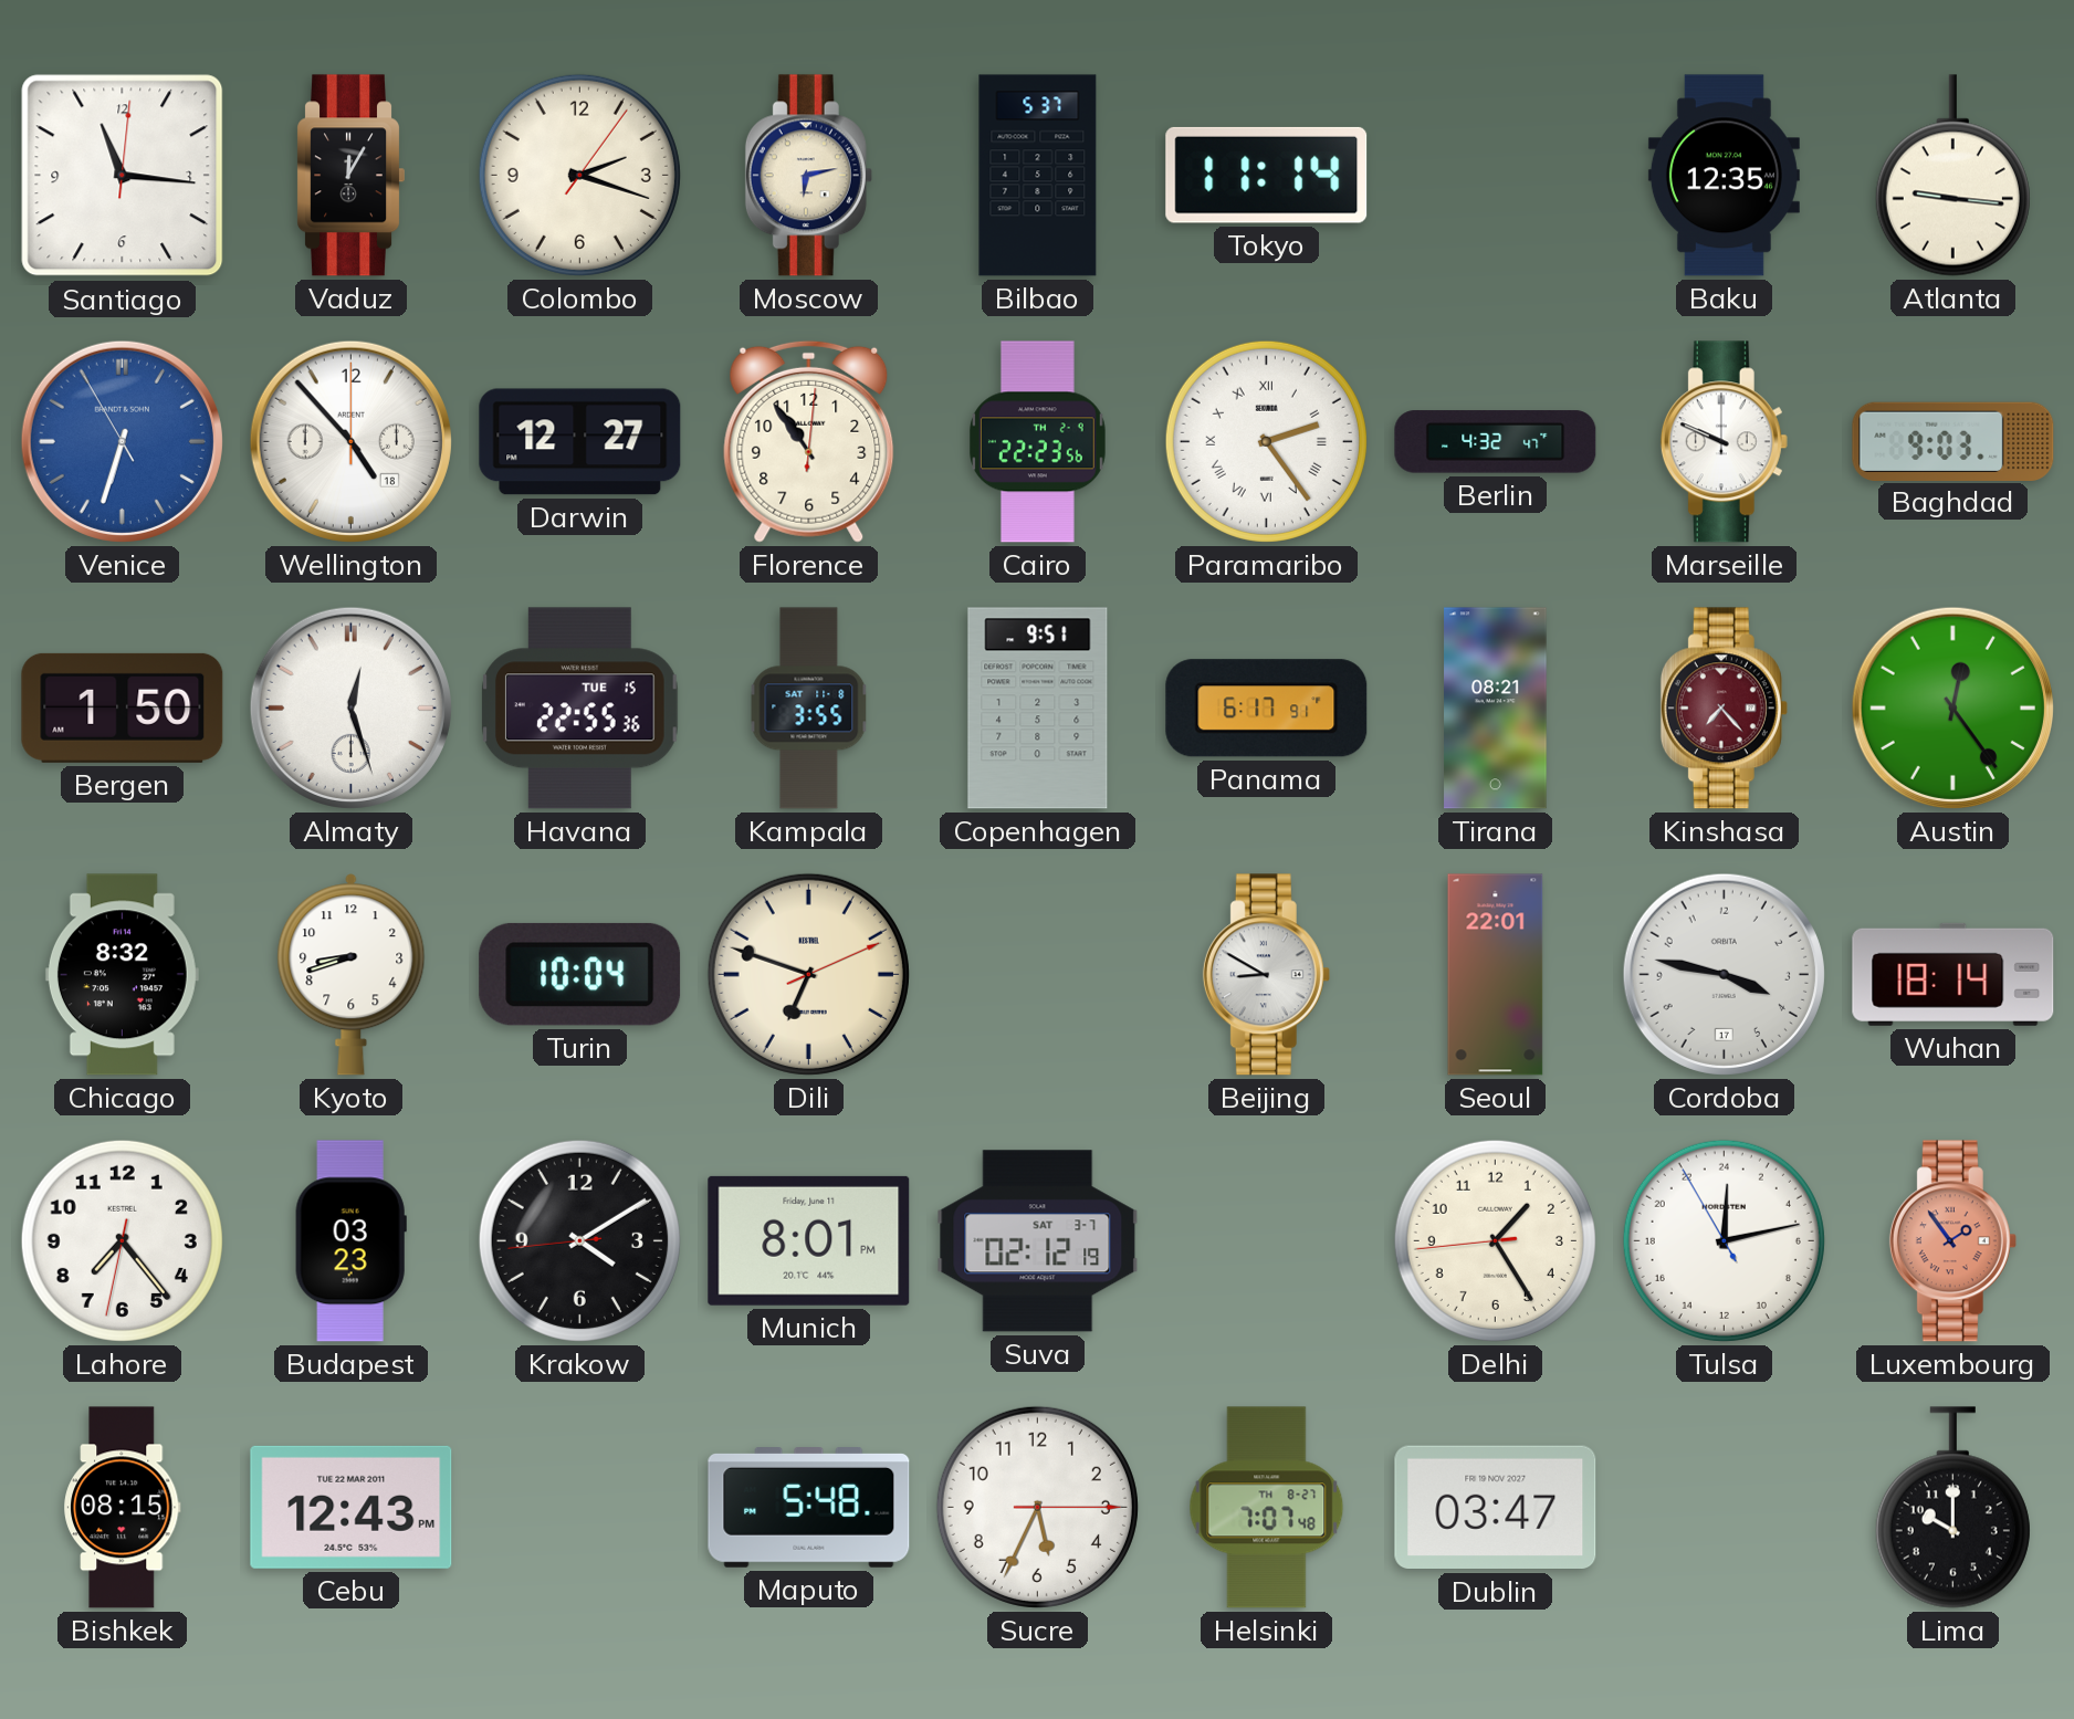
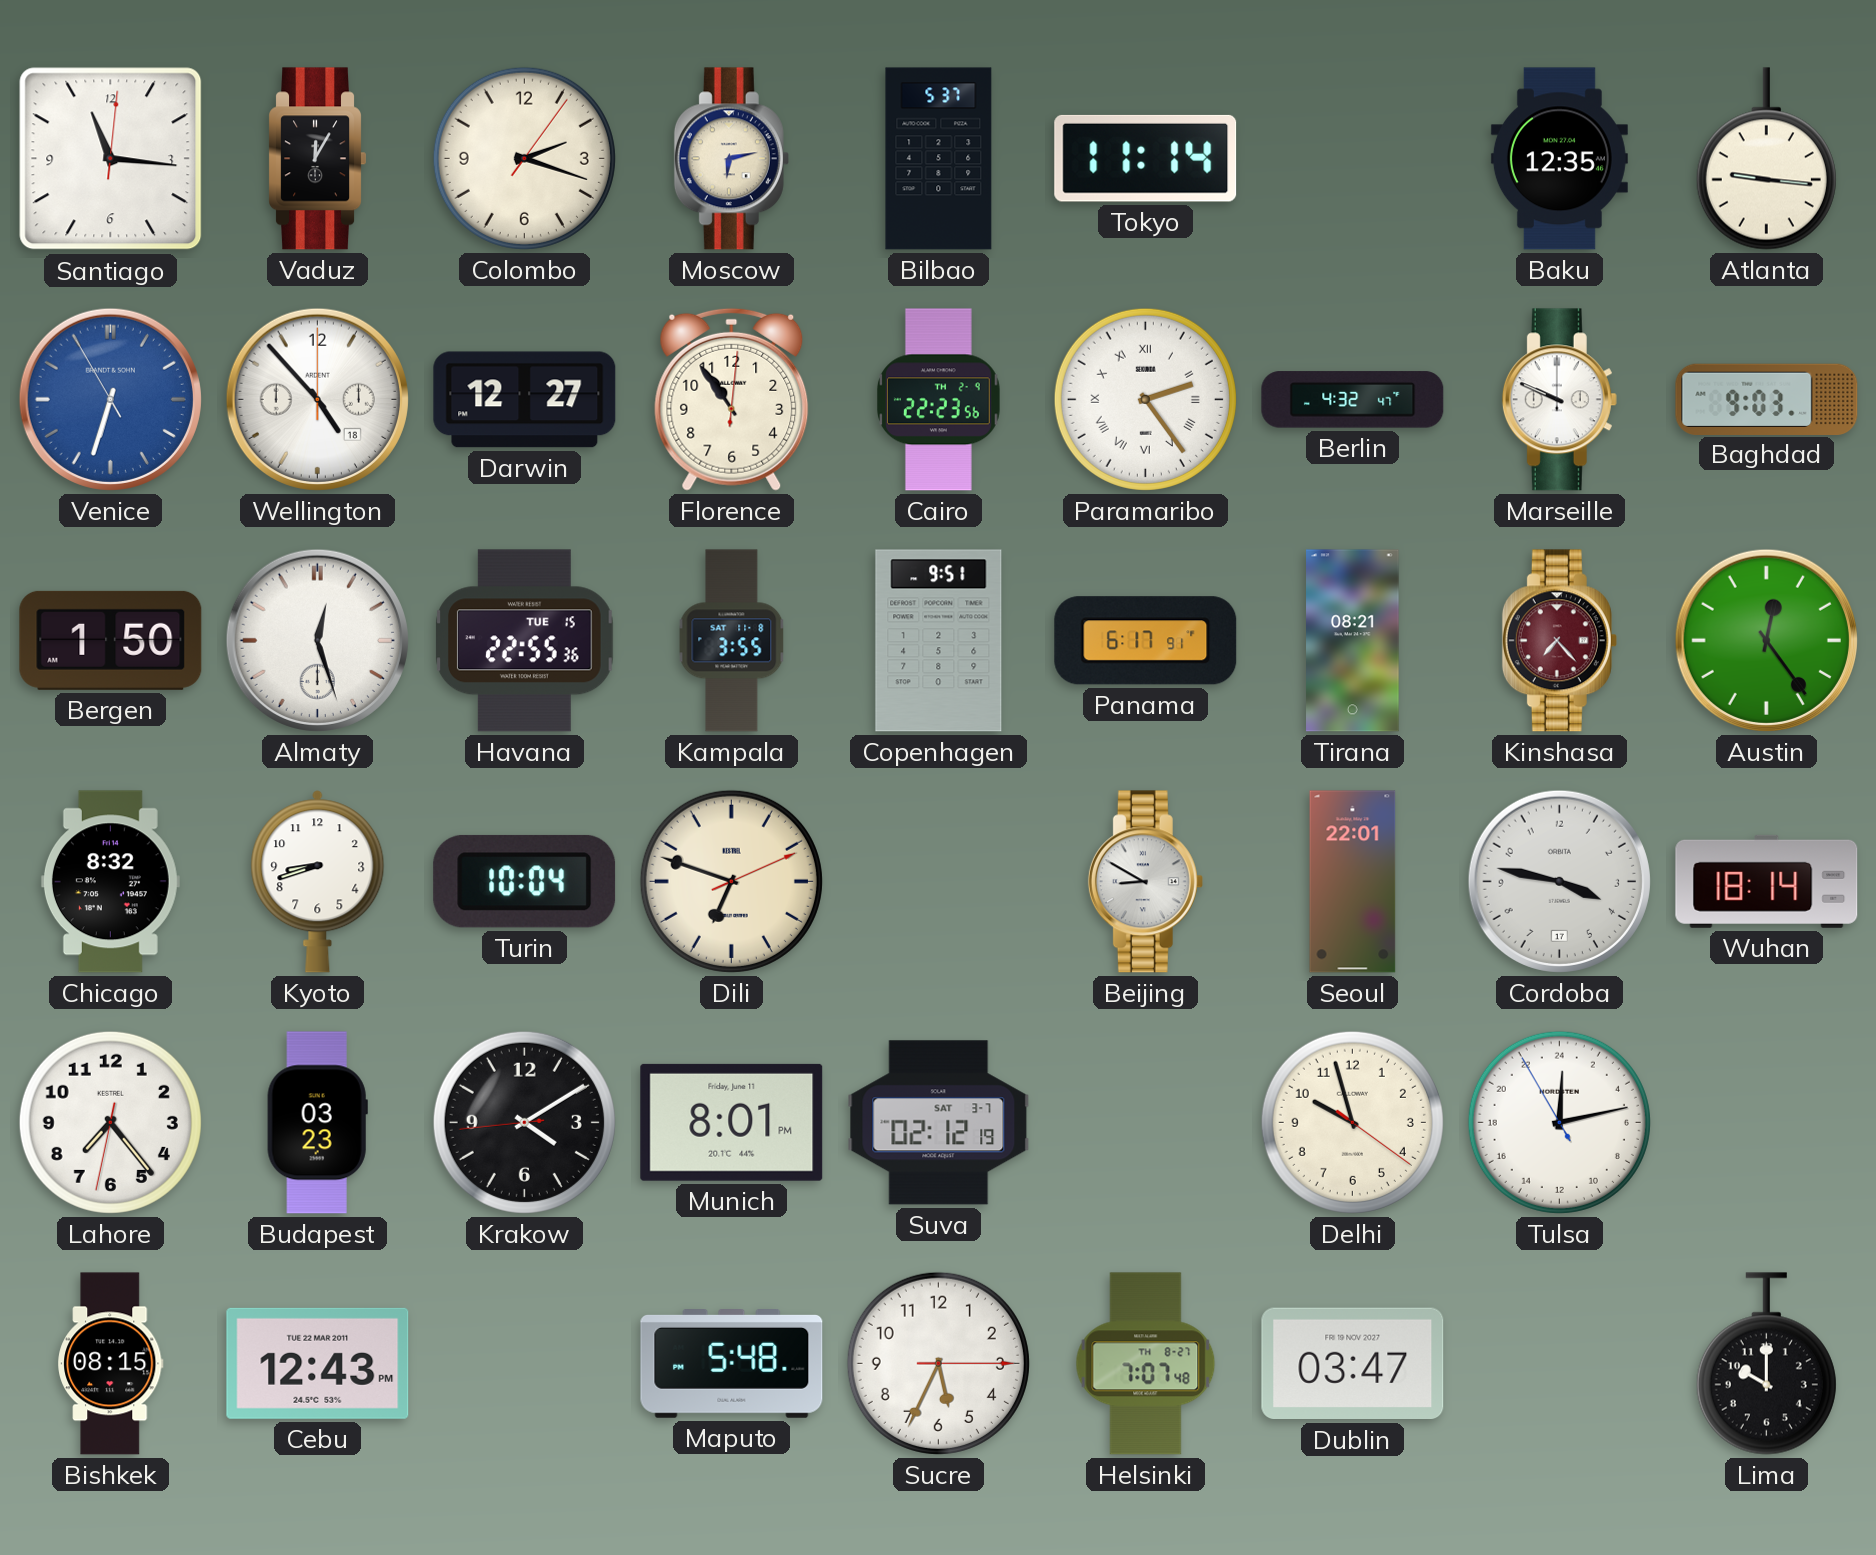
Delhi: 1:24 -> 9:57 (1352, 1122)
Luxembourg: 1:54 -> none (1952, 1241)
